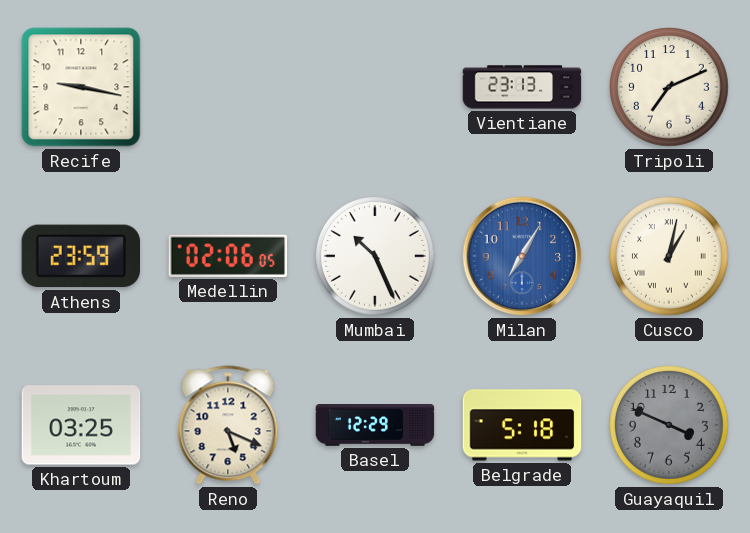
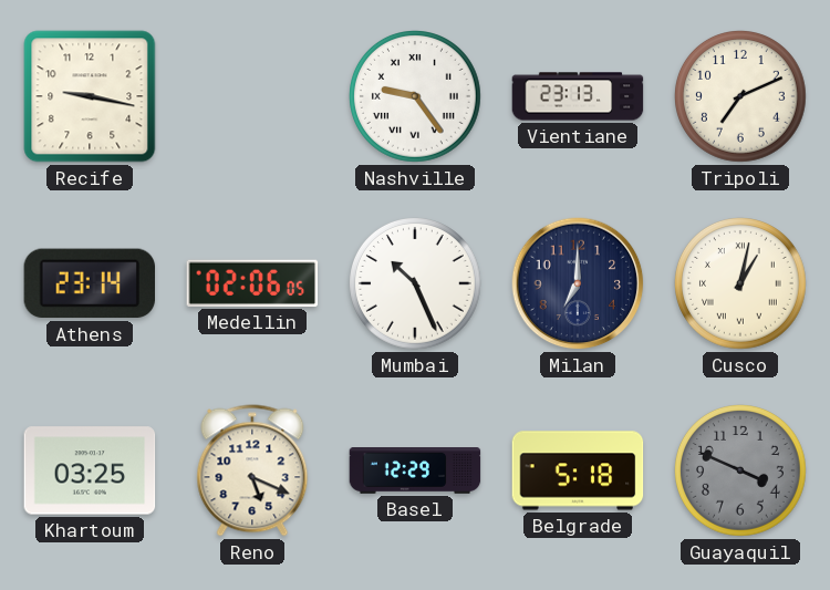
Nashville: none -> 9:24 (416, 97)
Athens: 23:59 -> 23:14 (89, 283)
Milan: 7:05 -> 7:00 (578, 283)
Milan dial: blue -> navy (578, 283)
